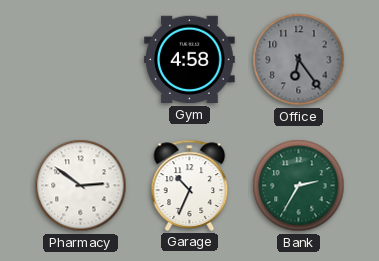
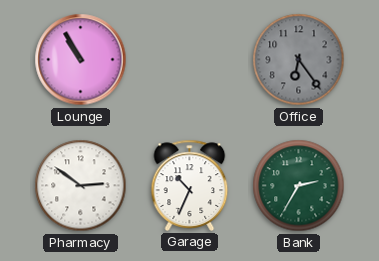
Lounge: none -> 10:55 (81, 60)
Gym: 4:58 -> none (190, 60)
